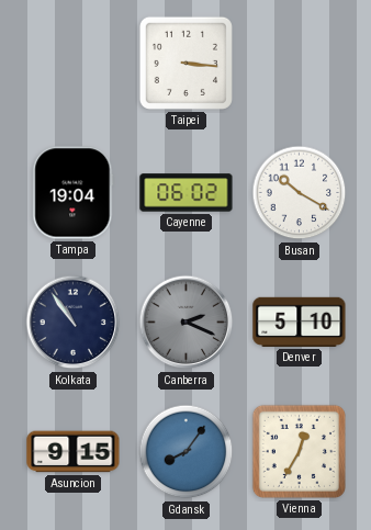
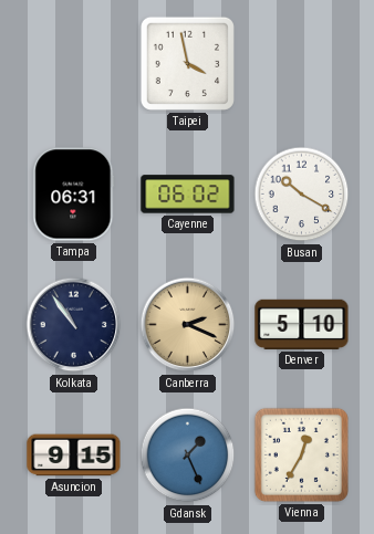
Taipei: 3:16 -> 3:58 (187, 63)
Tampa: 19:04 -> 06:31 (74, 195)
Canberra dial: grey -> champagne (188, 325)
Gdansk: 8:06 -> 1:26 (188, 456)
